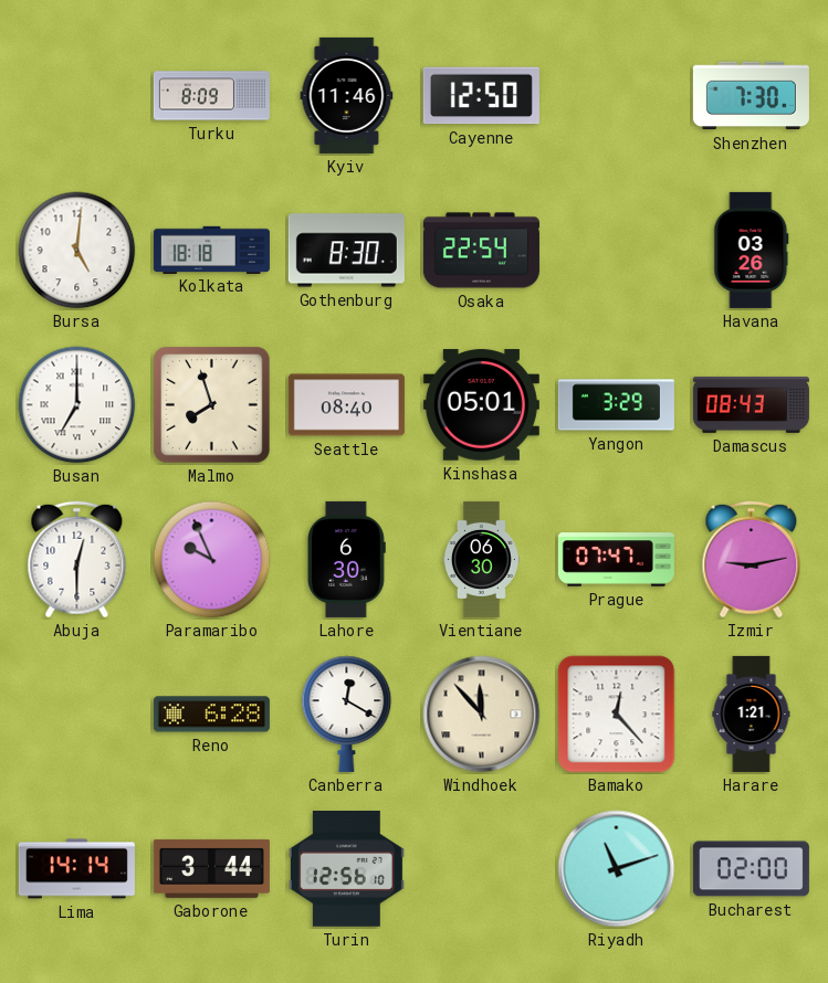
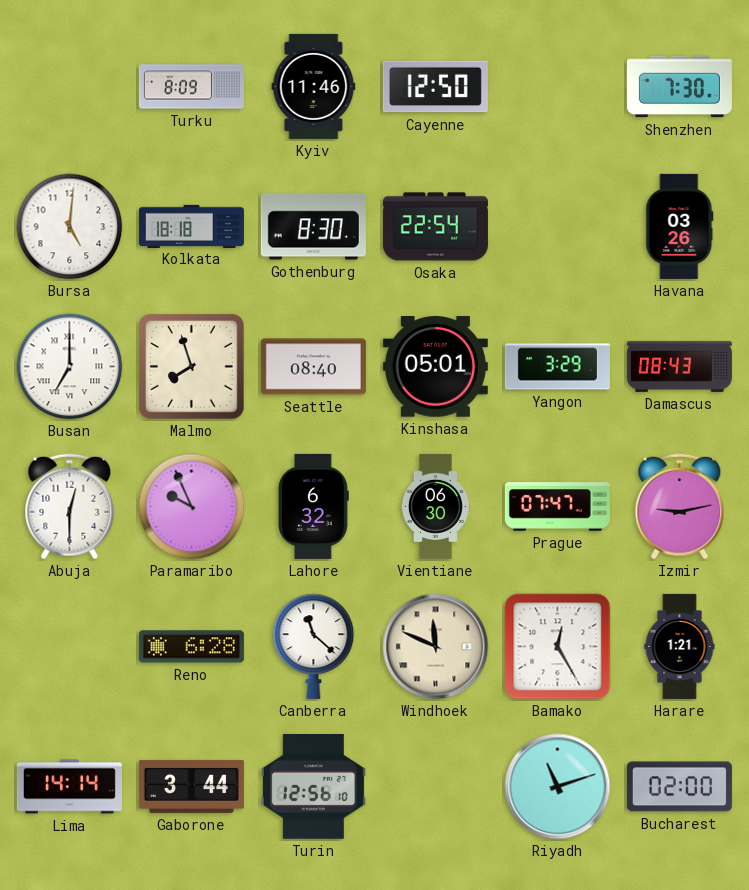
Lahore: 6:30 -> 6:32 (314, 506)
Canberra: 12:20 -> 11:22 (314, 646)
Windhoek: 11:53 -> 11:49 (436, 647)
Bamako: 12:23 -> 12:25 (558, 647)
